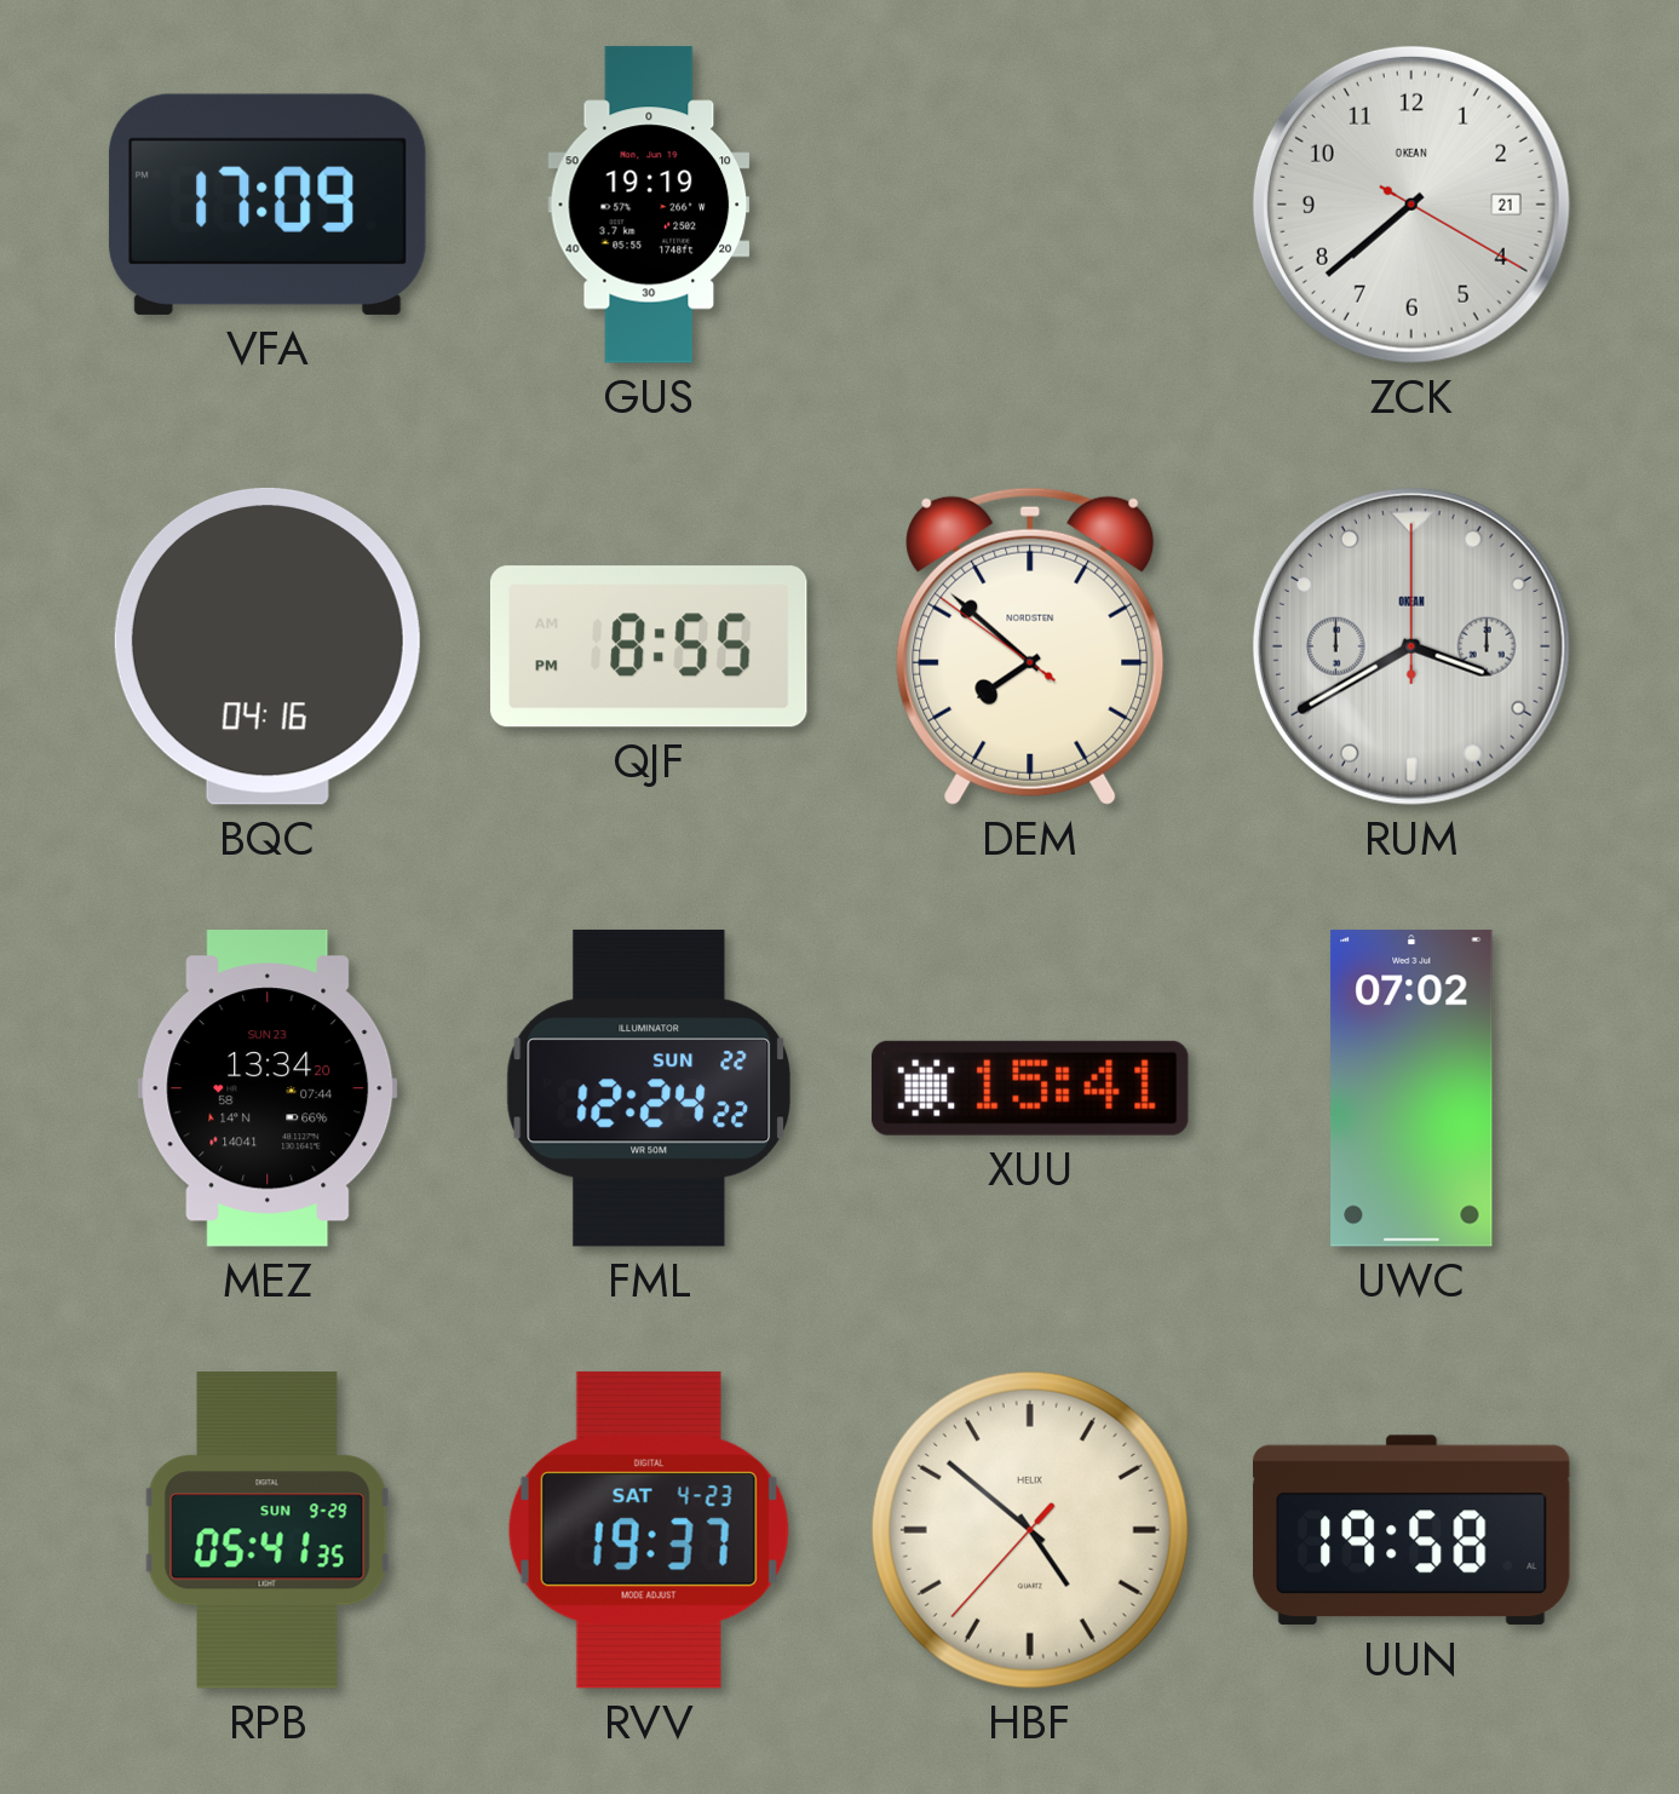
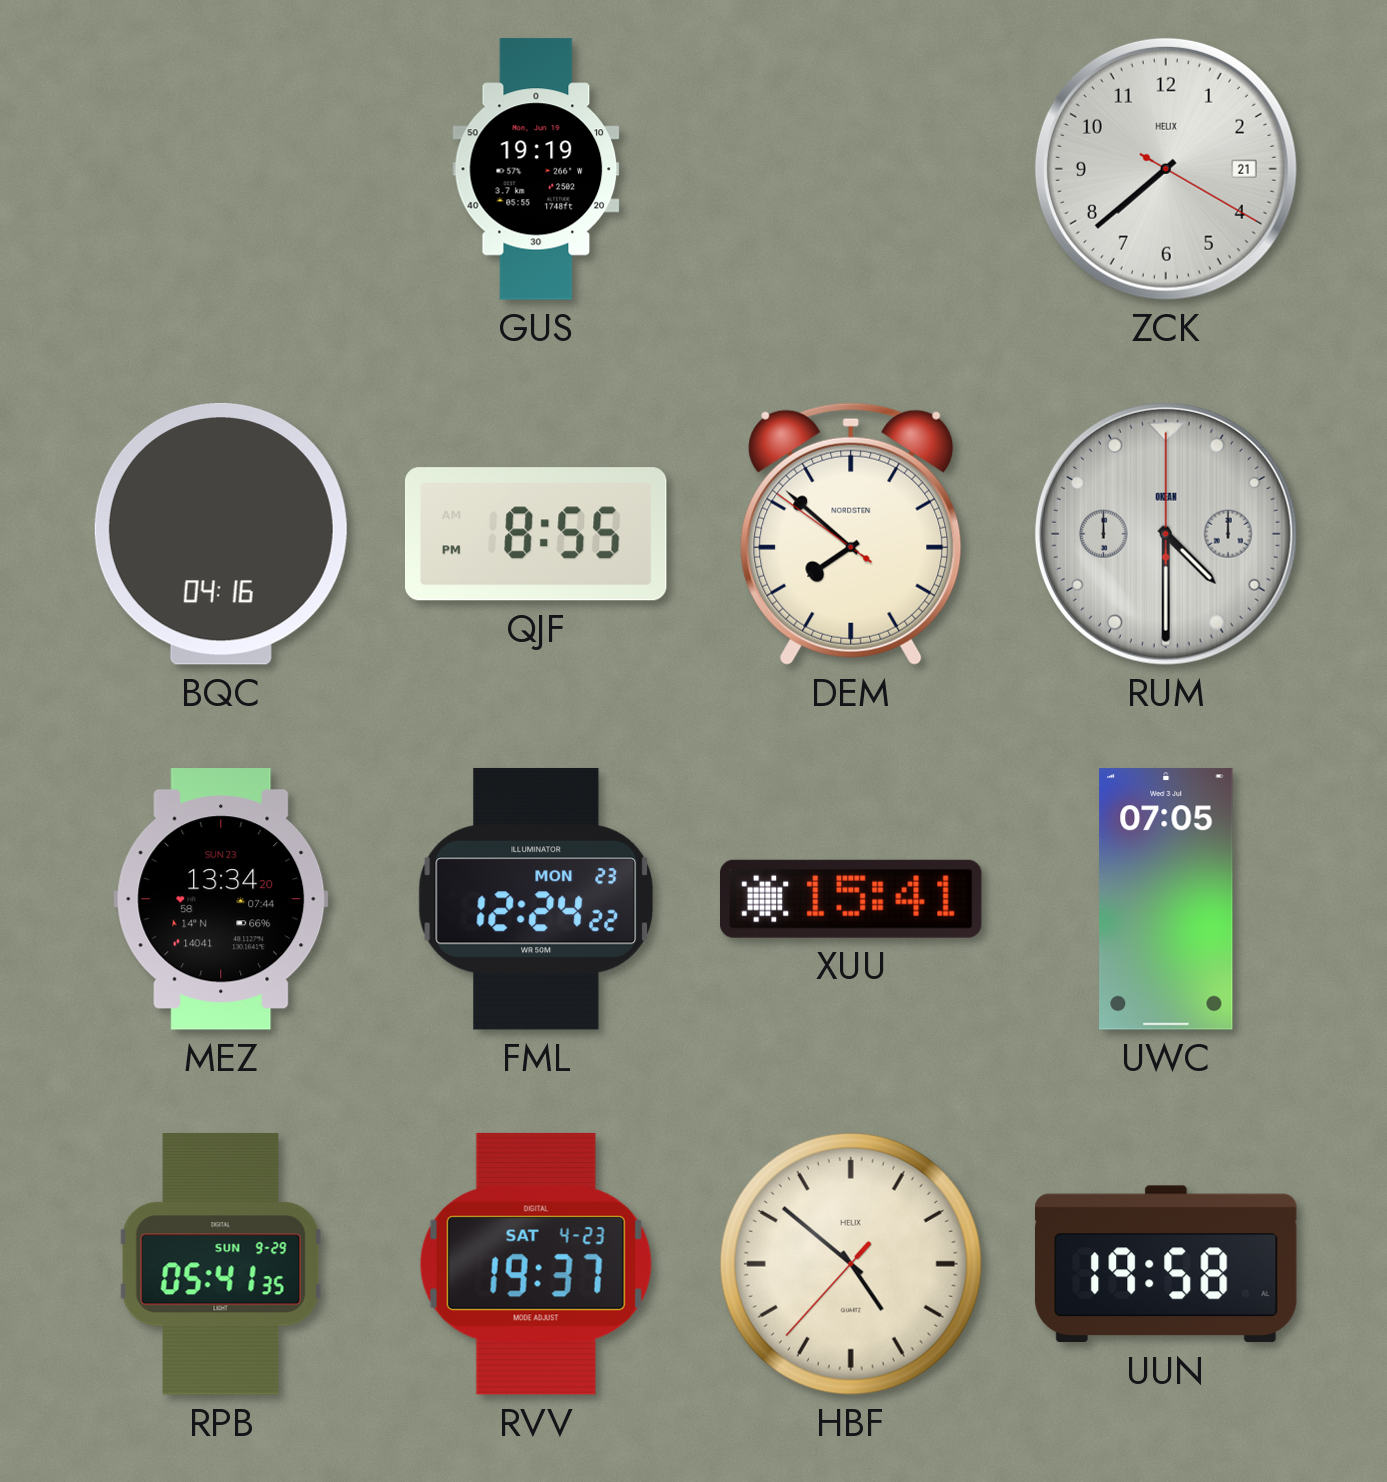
VFA: 17:09 -> none (268, 205)
ZCK brand: OKEAN -> HELIX (1166, 169)
RUM: 3:40 -> 4:30 (1166, 534)
FML date: SUN 22 -> MON 23 (536, 899)
UWC: 07:02 -> 07:05 (1166, 899)
